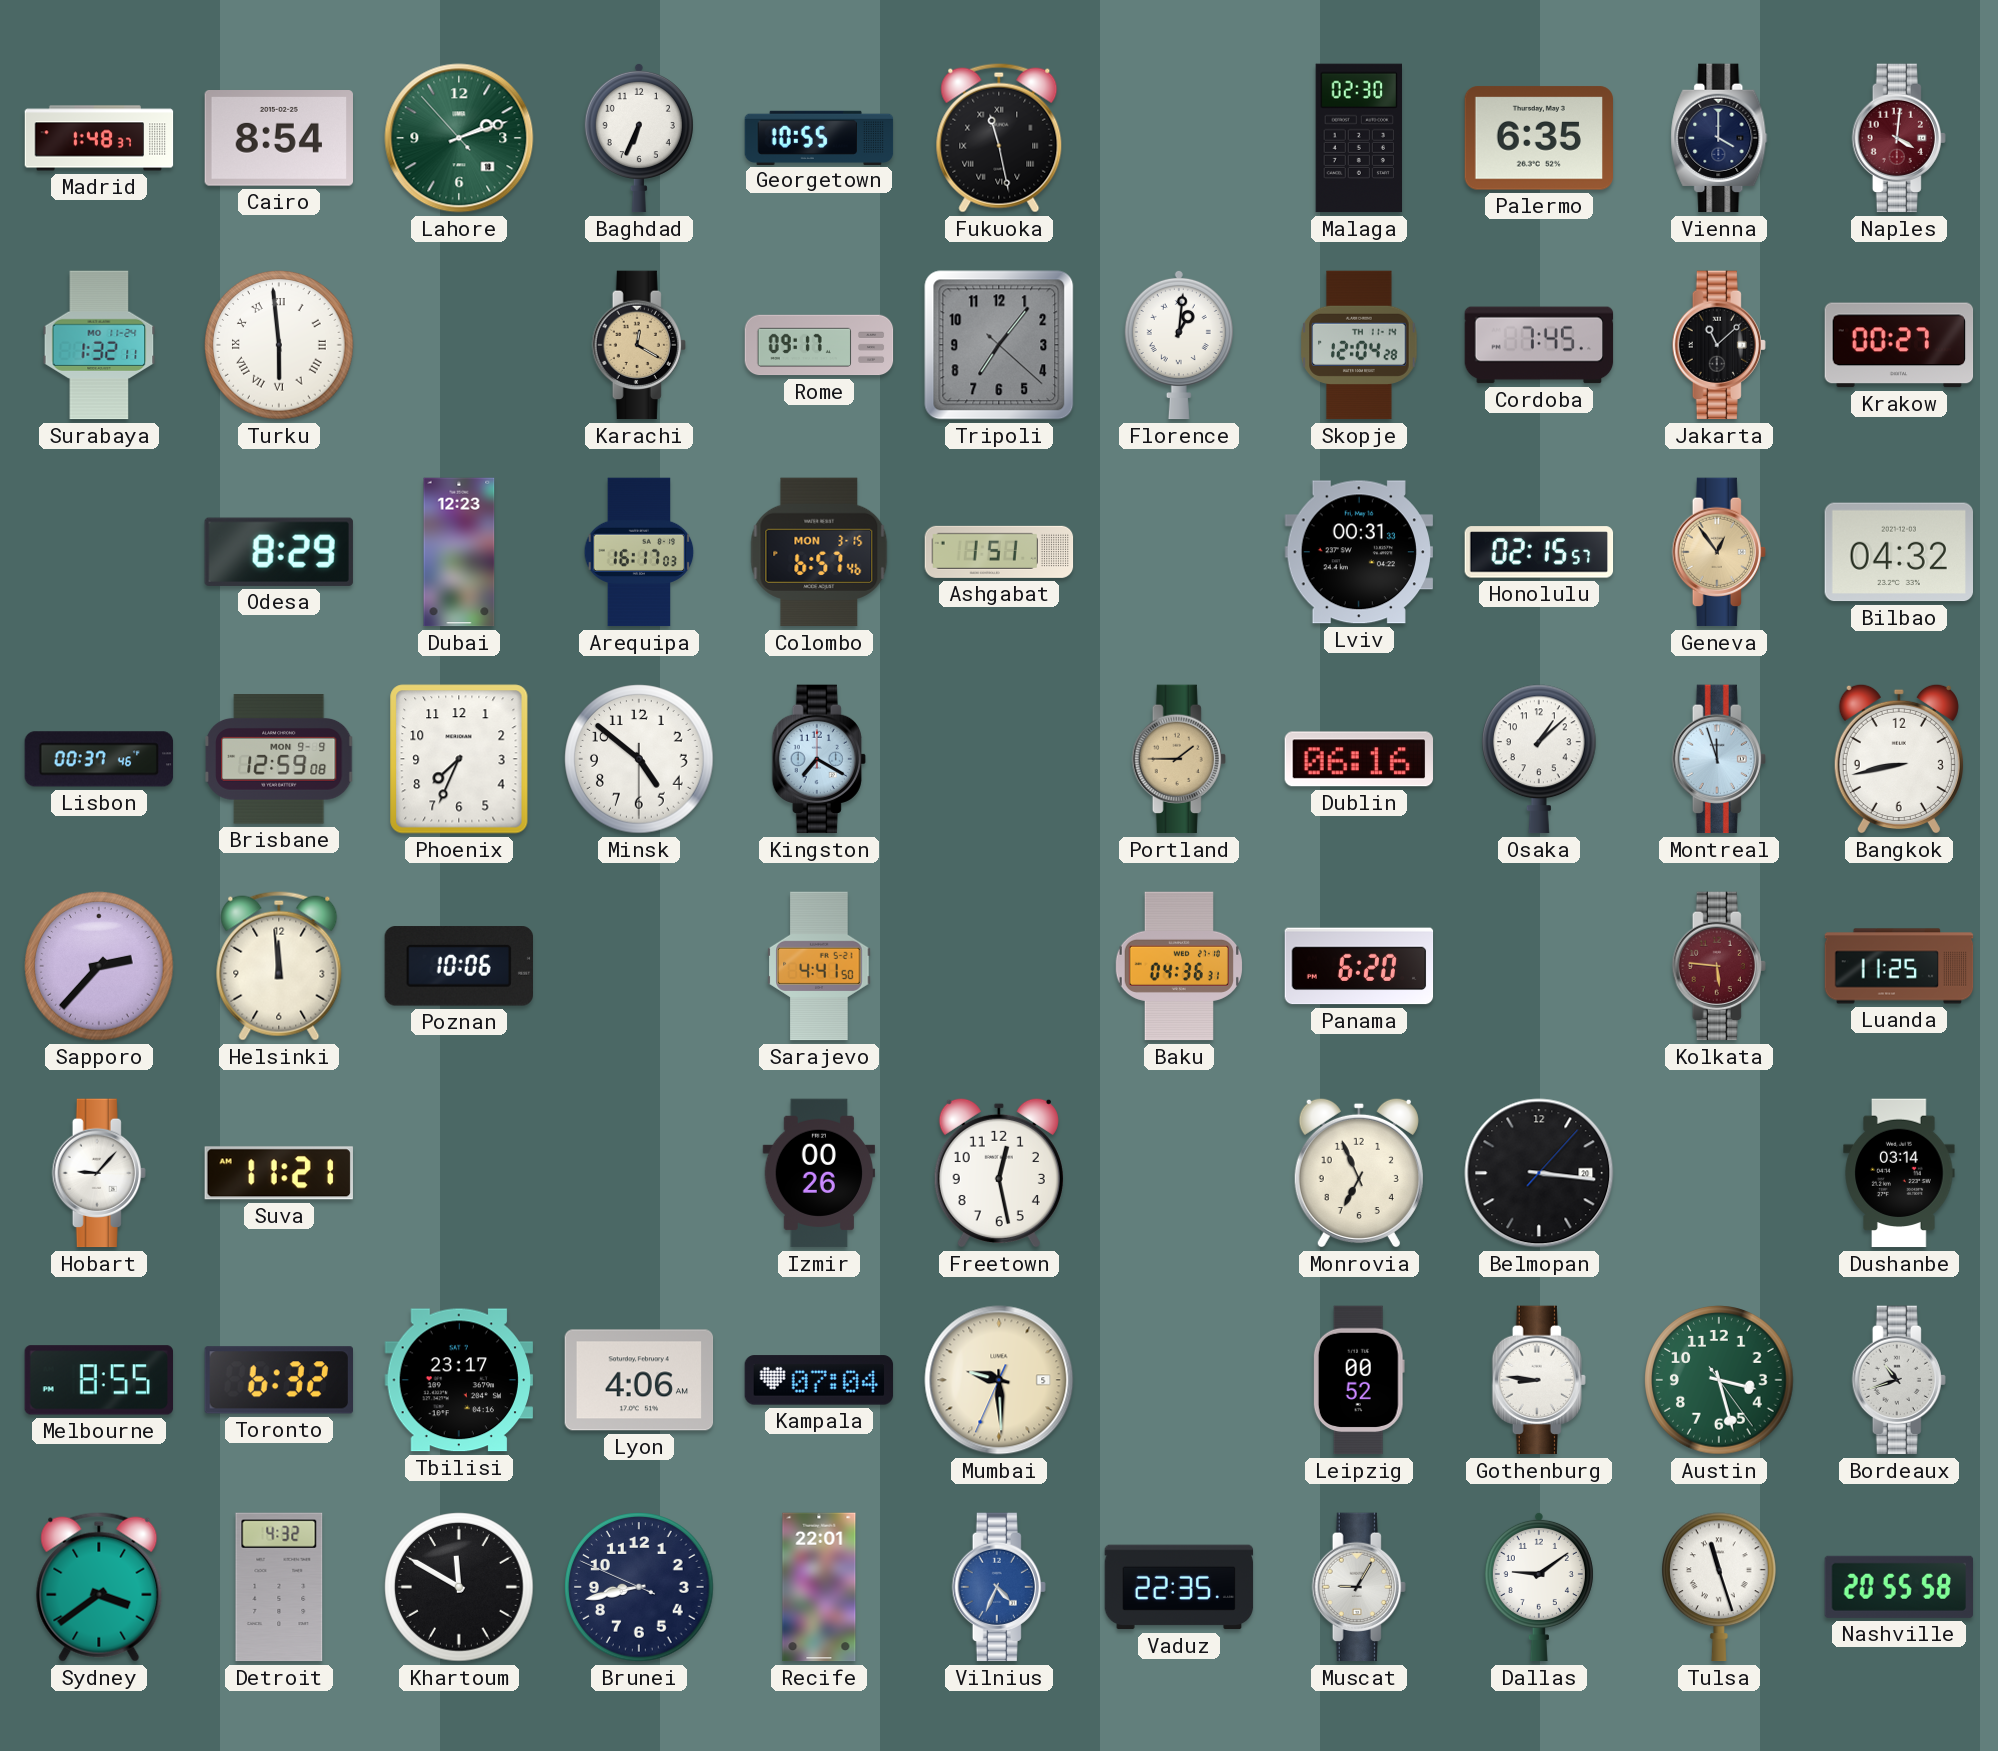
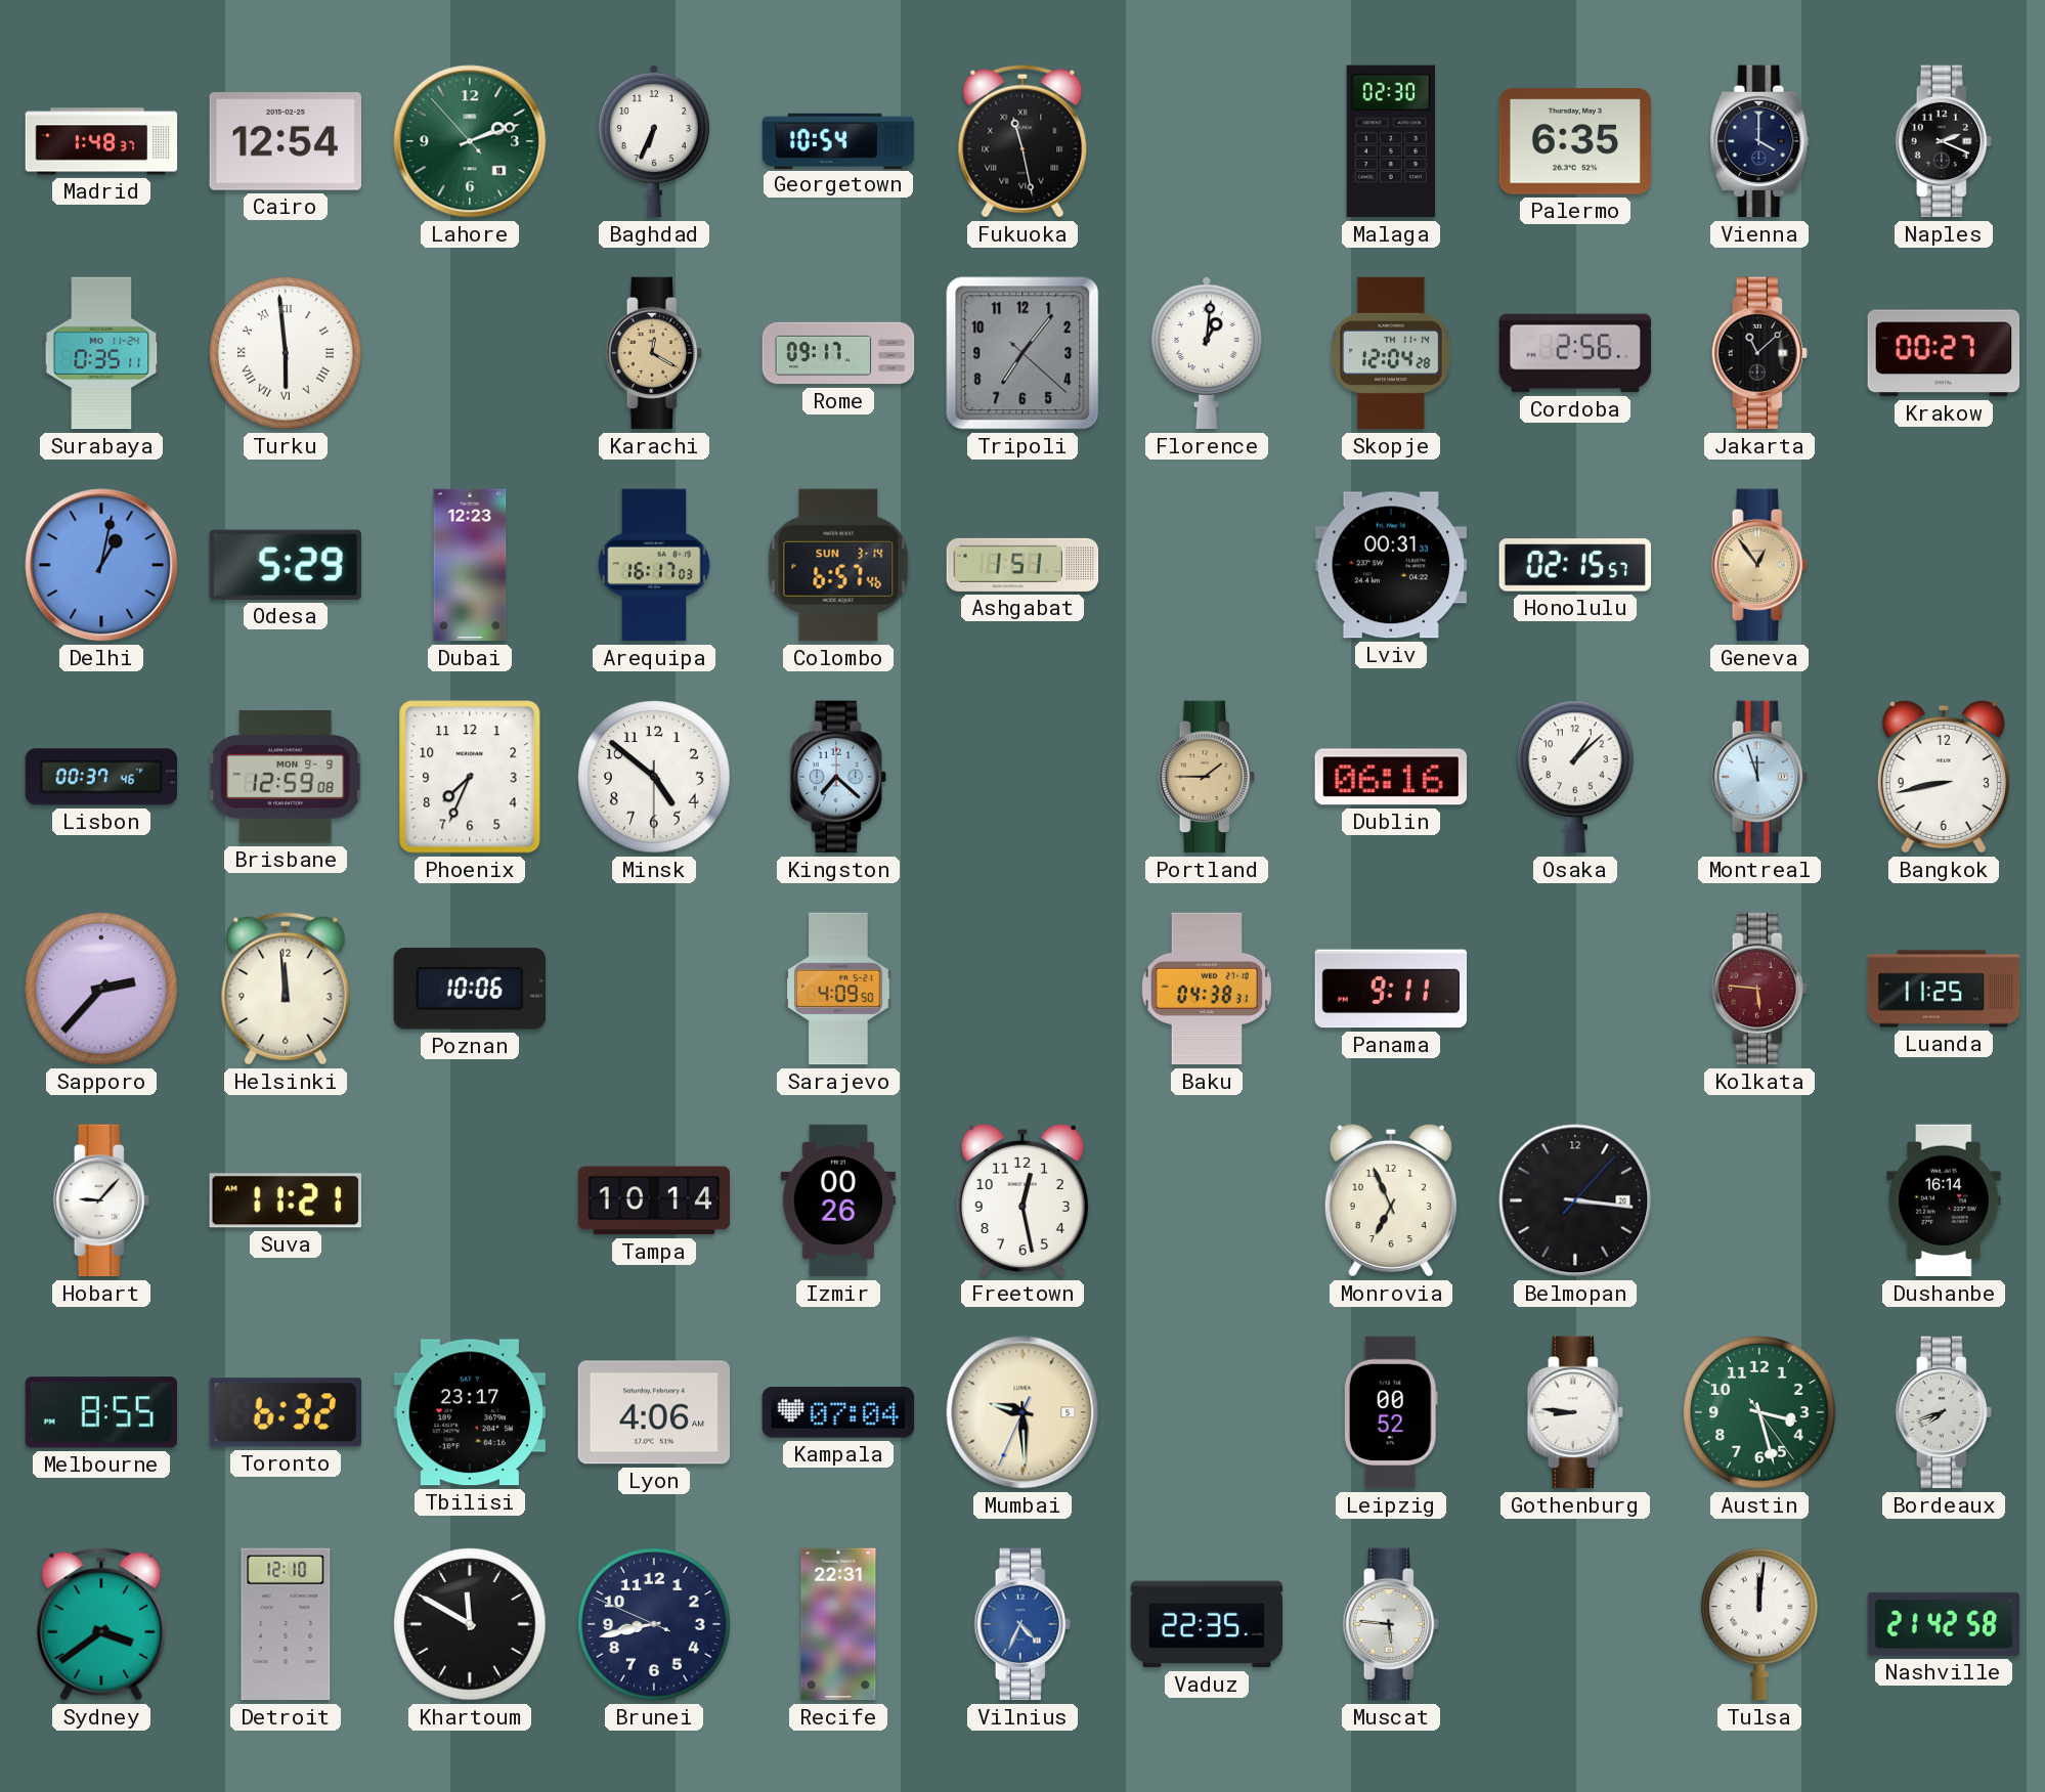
Cairo: 8:54 -> 12:54 (285, 142)
Georgetown: 10:55 -> 10:54 (838, 140)
Naples: 4:01 -> 2:19 (1944, 141)
Naples dial: burgundy -> black (1944, 141)
Surabaya: 1:32 -> 0:35 (101, 353)
Cordoba: 7:45 -> 2:56 (1575, 353)
Delhi: none -> 1:02 (101, 565)
Odesa: 8:29 -> 5:29 (286, 565)
Colombo date: MON 3-15 -> SUN 3-14 (838, 565)
Bilbao: 04:32 -> none (1898, 552)
Kingston: 7:20 -> 7:22 (838, 777)
Sarajevo: 4:41 -> 4:09 (838, 989)
Baku: 04:36 -> 04:38 (1207, 989)
Panama: 6:20 -> 9:11 (1391, 989)
Tampa: none -> 10:14 (654, 1200)
Dushanbe: 03:14 -> 16:14 (1944, 1200)
Bordeaux: 10:42 -> 7:42 (1944, 1412)
Detroit: 4:32 -> 12:10 (286, 1624)
Recife: 22:01 -> 22:31 (838, 1624)
Muscat: 9:05 -> 5:46 (1391, 1624)
Dallas: 9:09 -> none (1539, 1587)
Tulsa: 11:27 -> 12:01 (1760, 1624)
Nashville: 20:55 -> 21:42 (1944, 1624)
